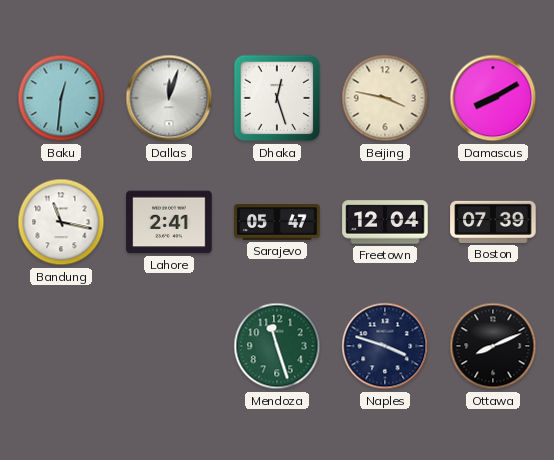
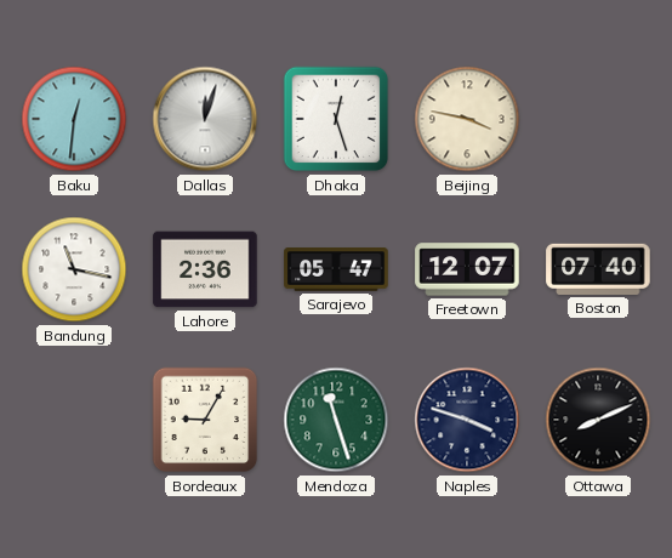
Damascus: 8:10 -> none (493, 98)
Lahore: 2:41 -> 2:36 (205, 269)
Freetown: 12:04 -> 12:07 (467, 269)
Boston: 07:39 -> 07:40 (598, 269)
Bordeaux: none -> 9:05 (205, 420)
